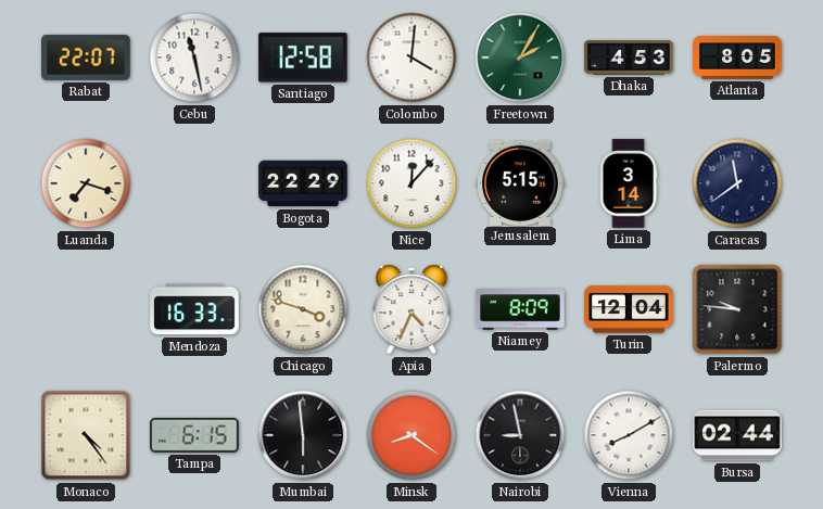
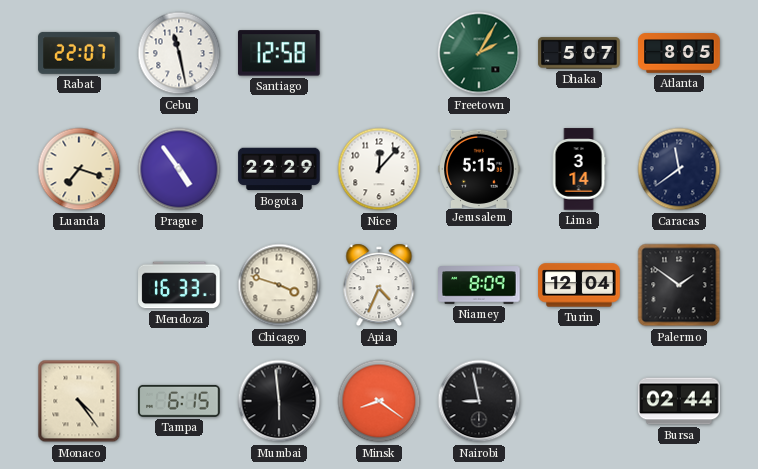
Colombo: 4:01 -> none (411, 58)
Dhaka: 4:53 -> 5:07 (579, 53)
Prague: none -> 4:54 (179, 169)
Palermo: 9:46 -> 1:51 (679, 285)
Vienna: 8:10 -> none (629, 435)
